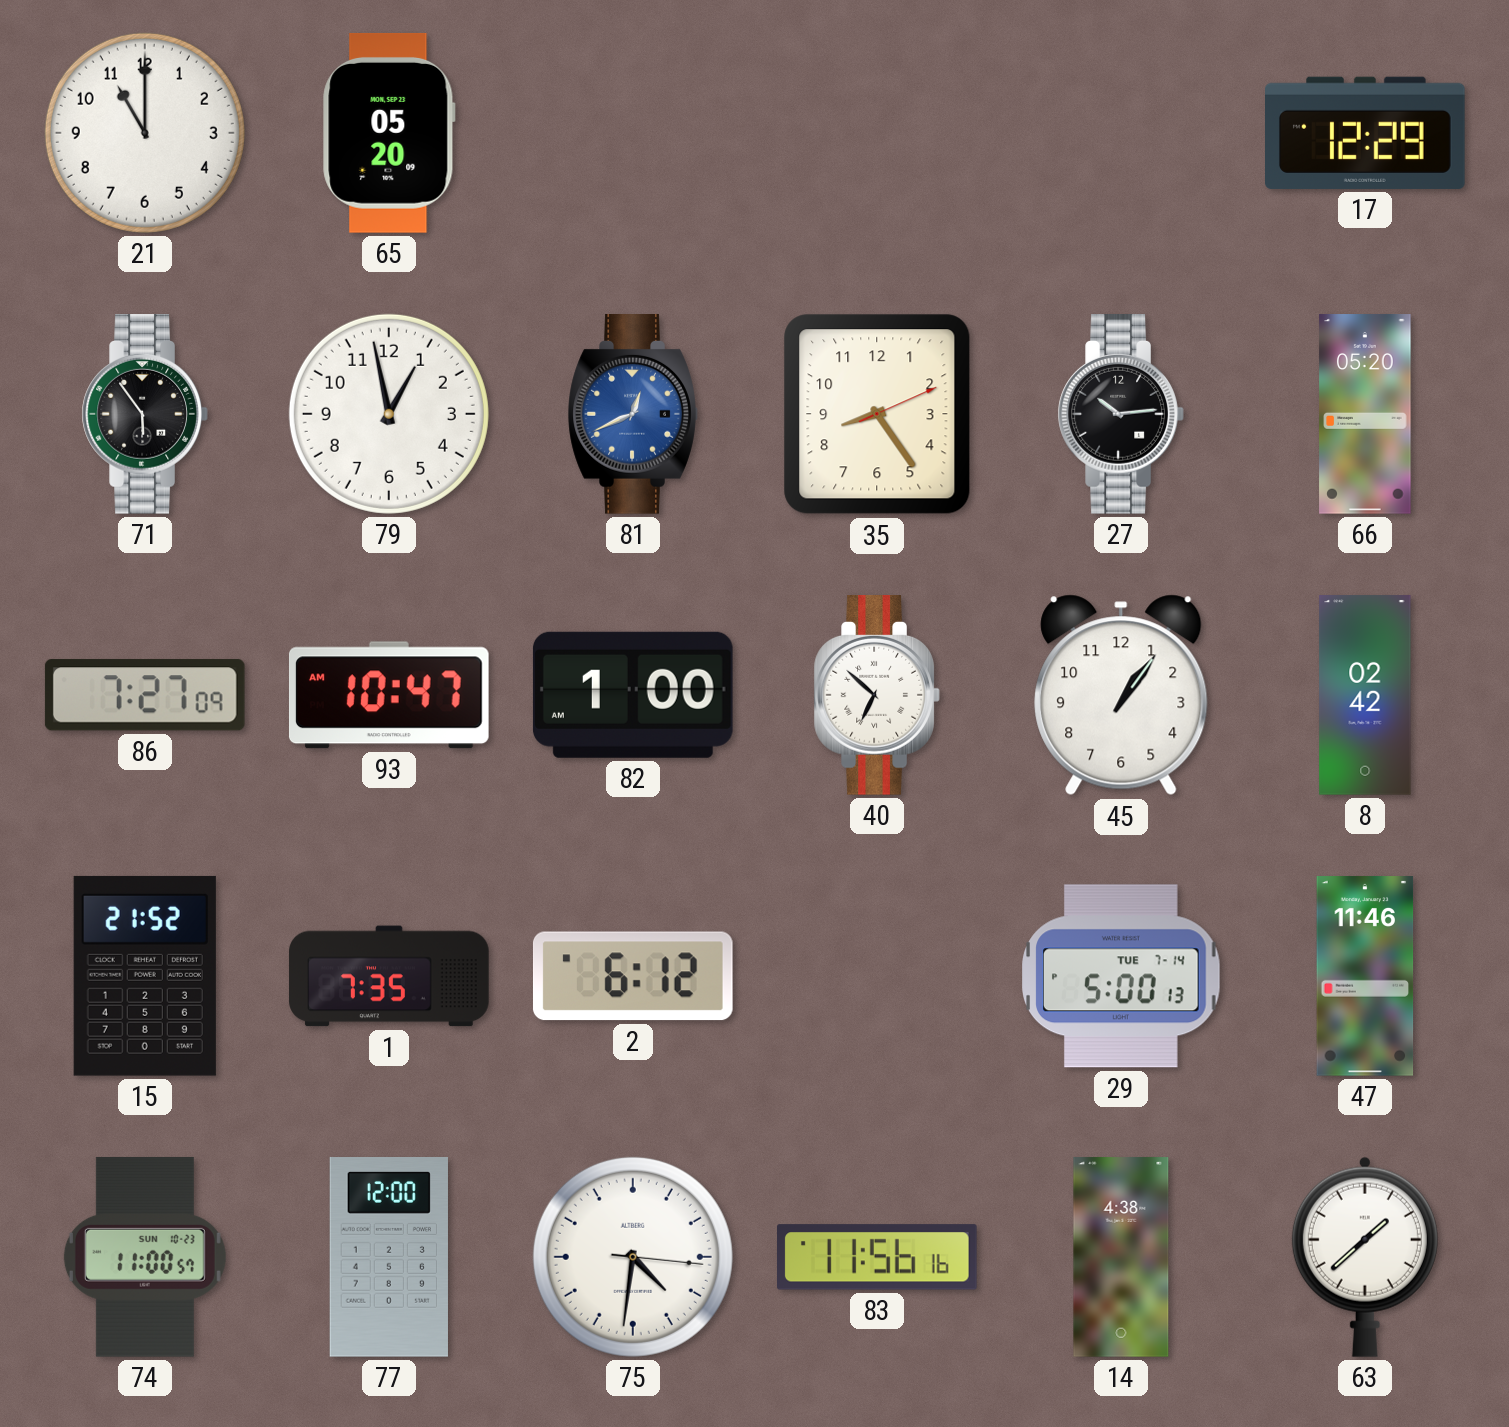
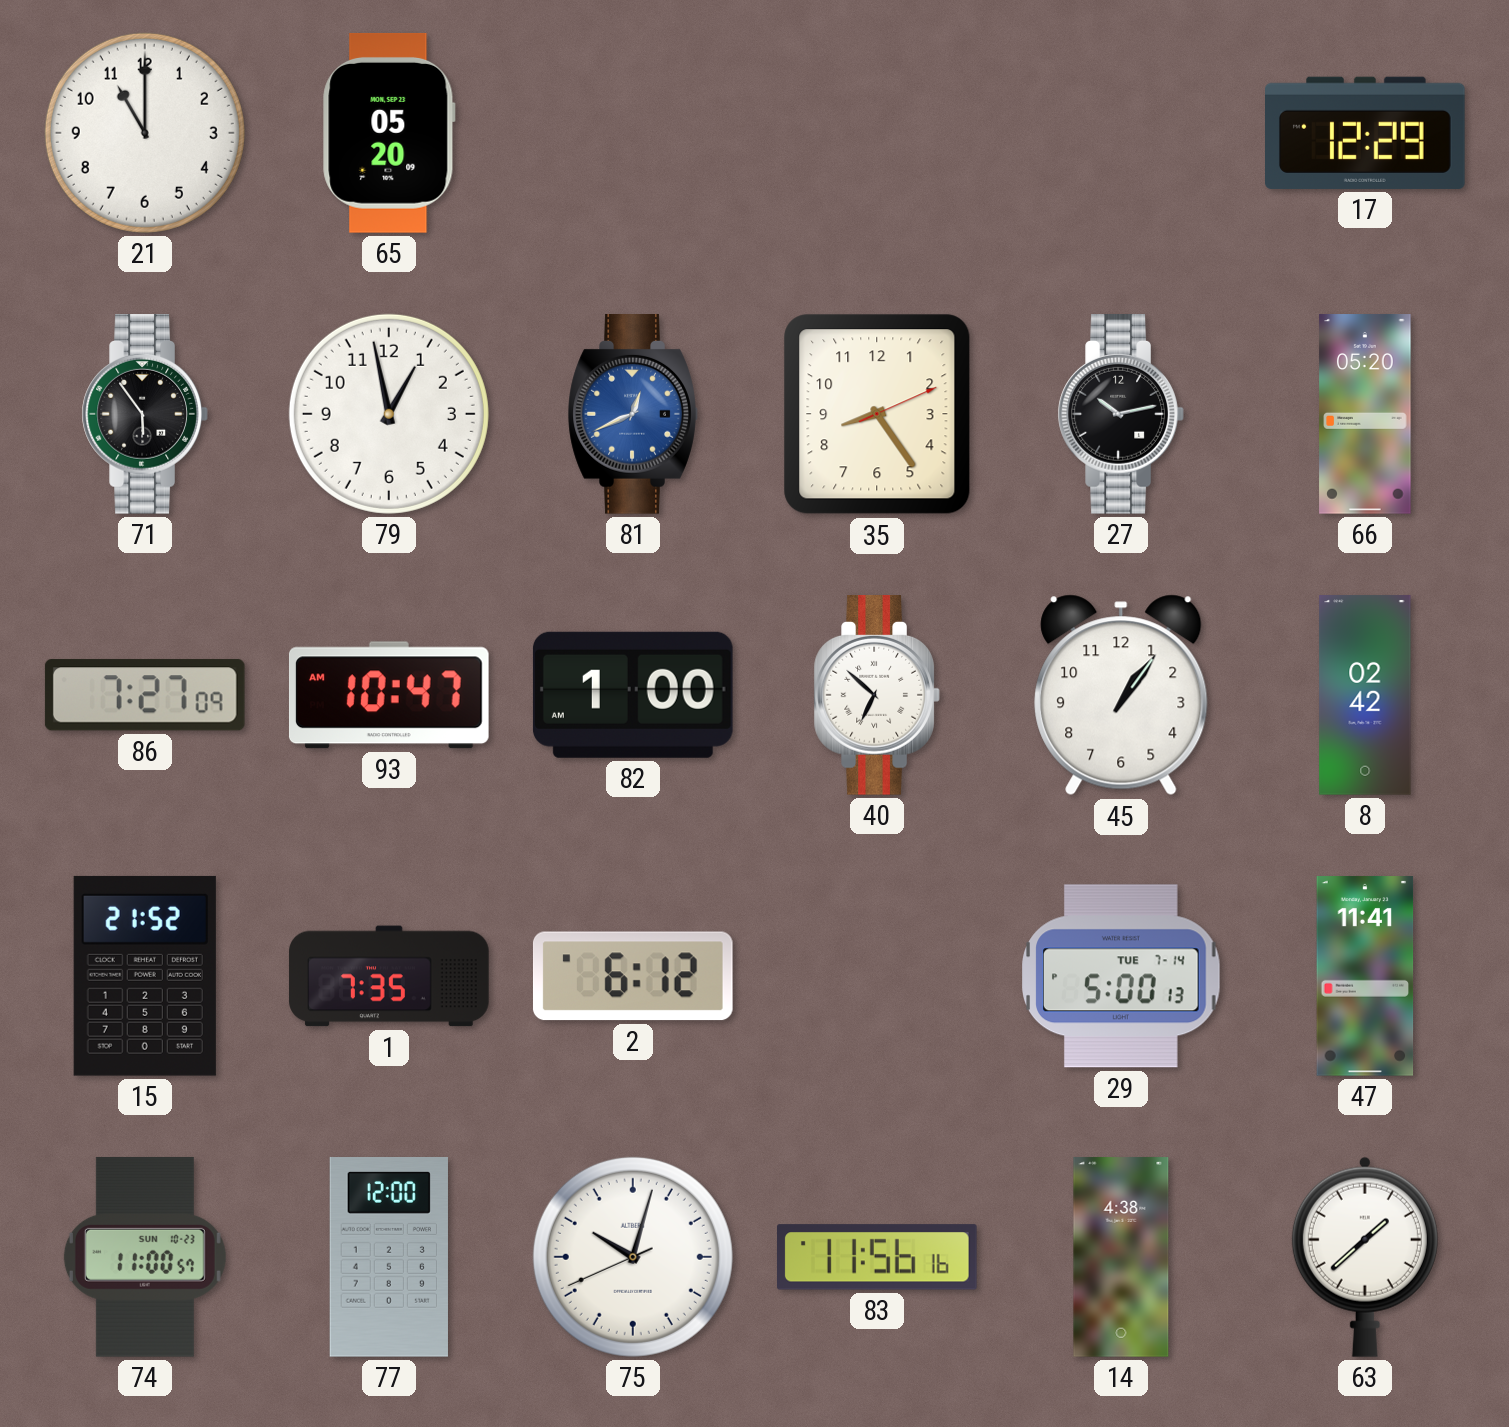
27: 10:14 -> 10:13 (1121, 415)
47: 11:46 -> 11:41 (1365, 976)
75: 4:31 -> 10:02 (633, 1257)
